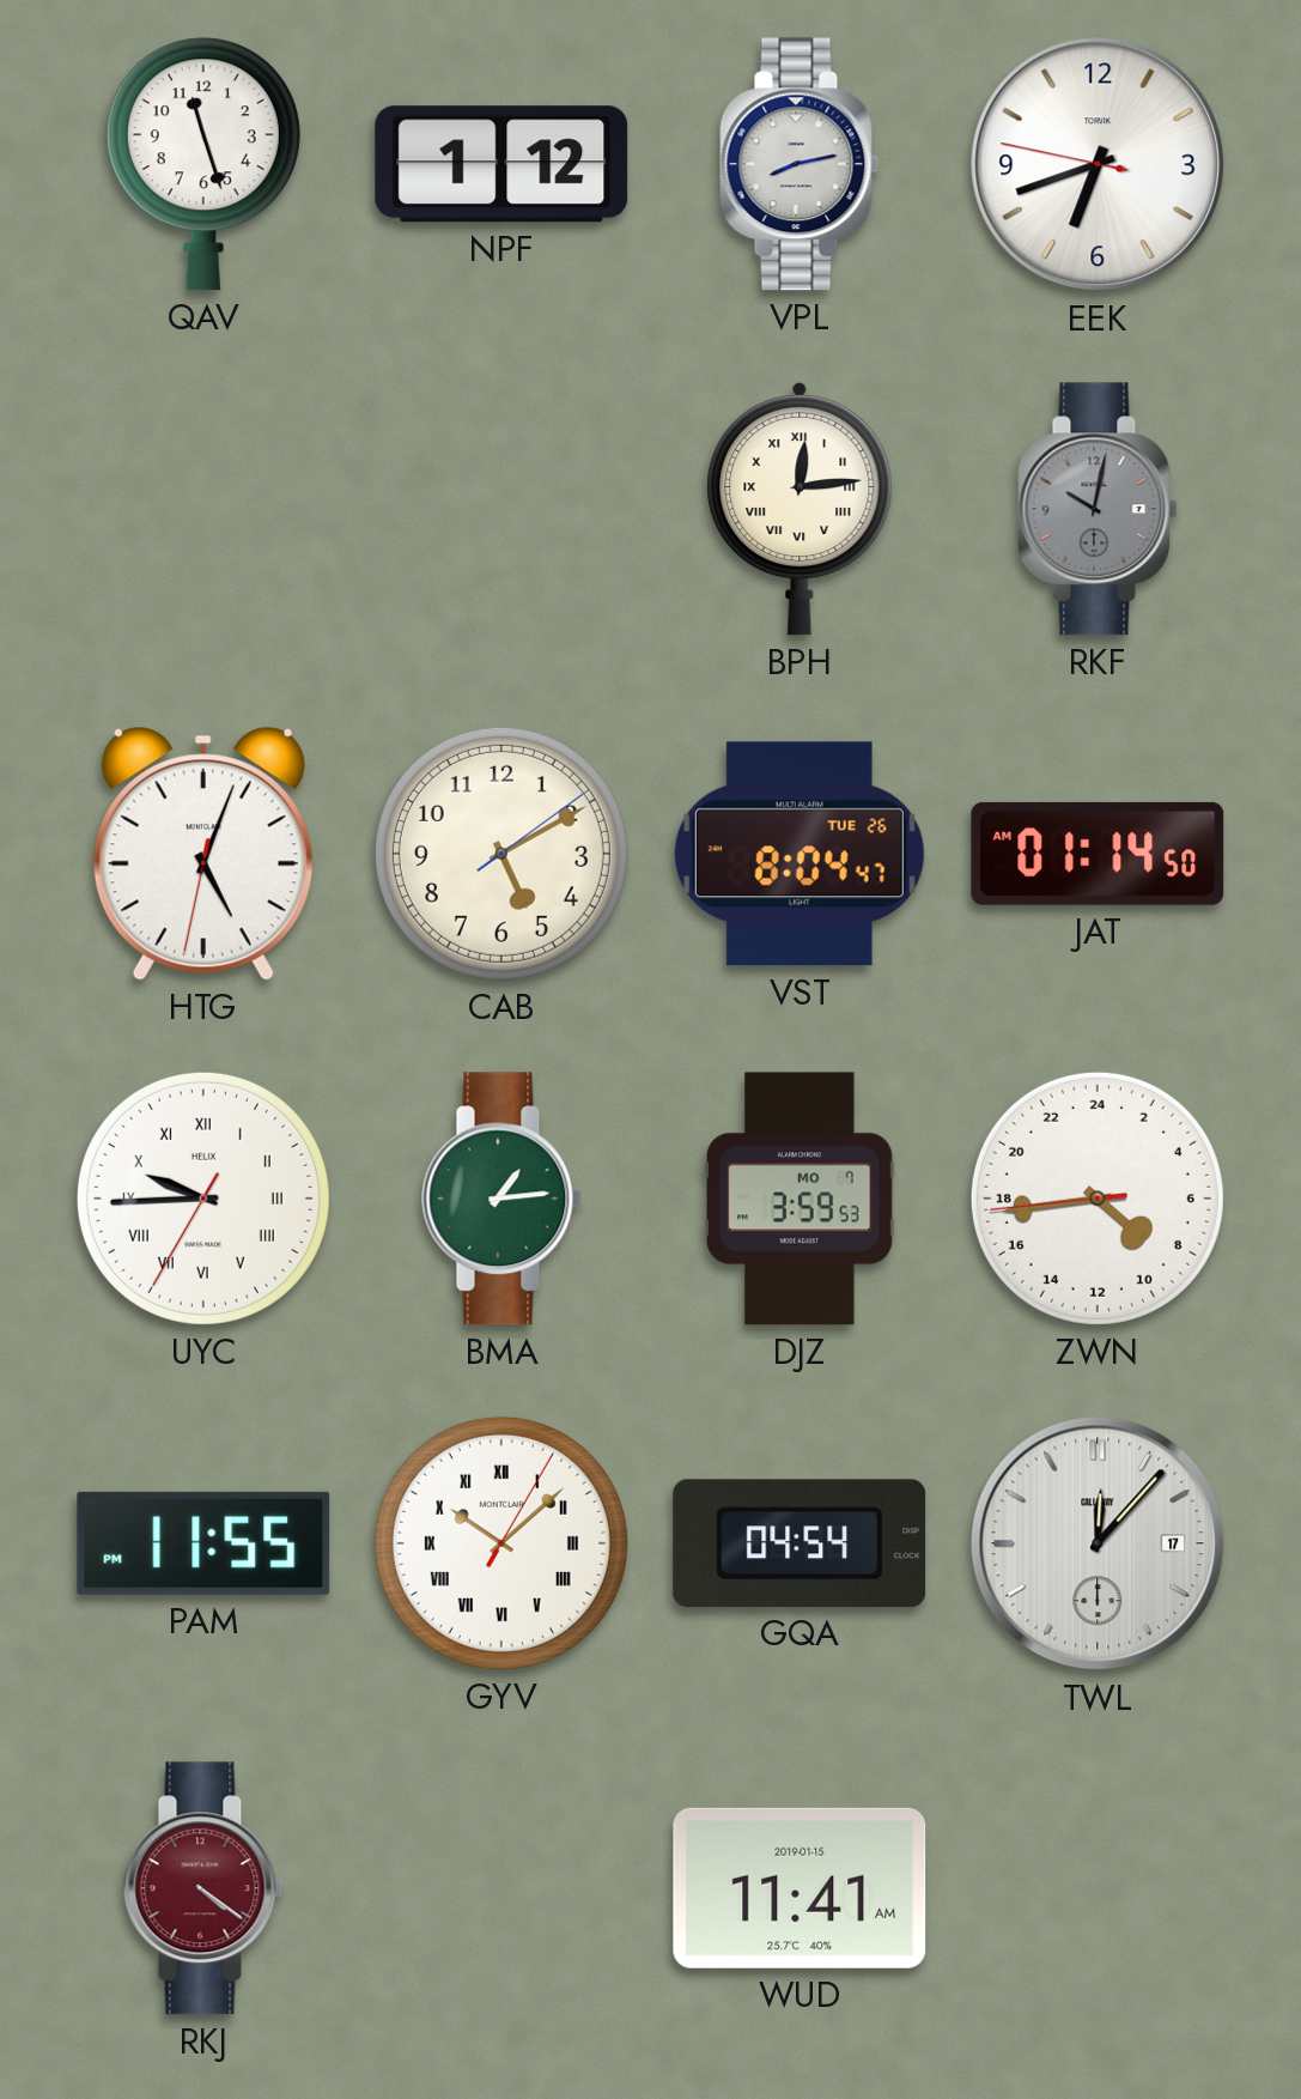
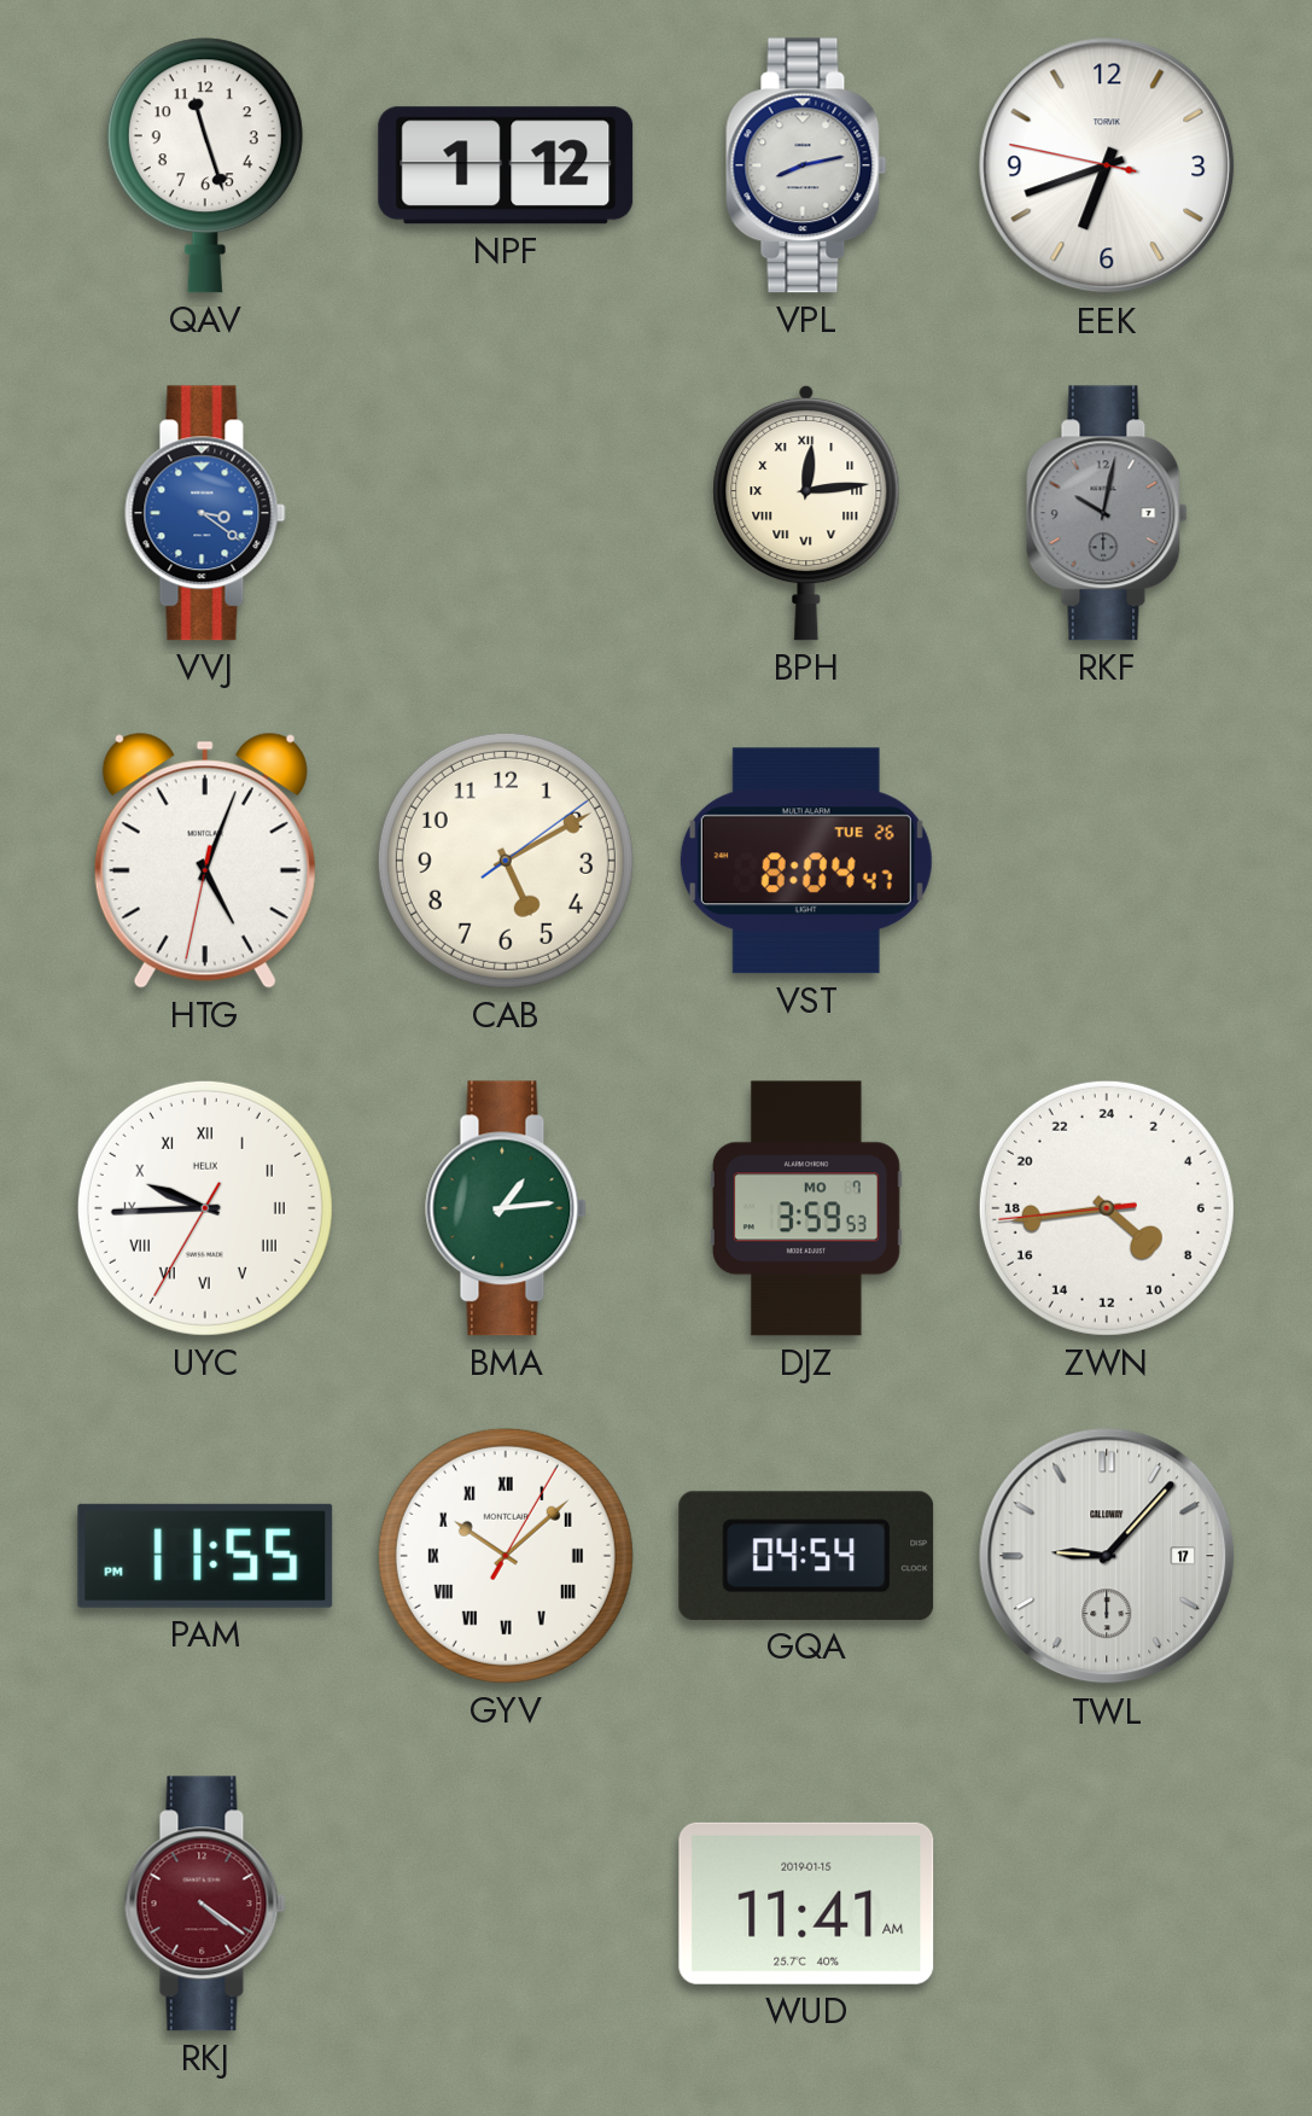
VVJ: none -> 3:21 (205, 513)
JAT: 01:14 -> none (1098, 854)
TWL: 12:07 -> 9:07 (1107, 1556)
